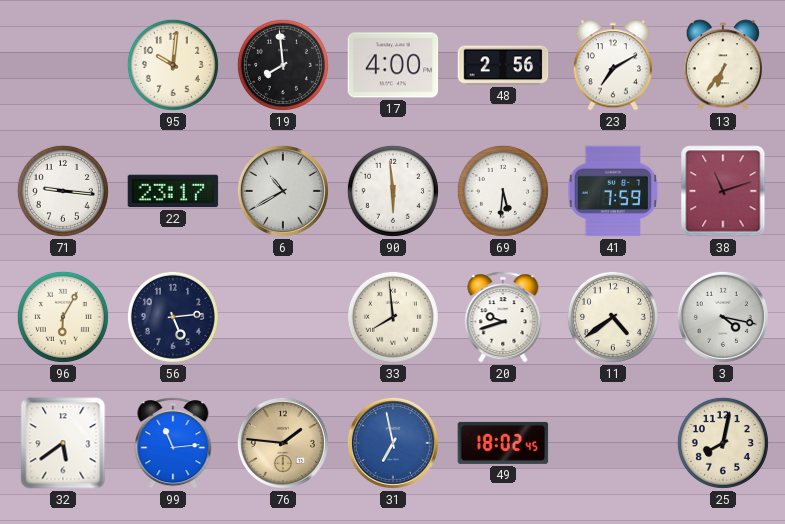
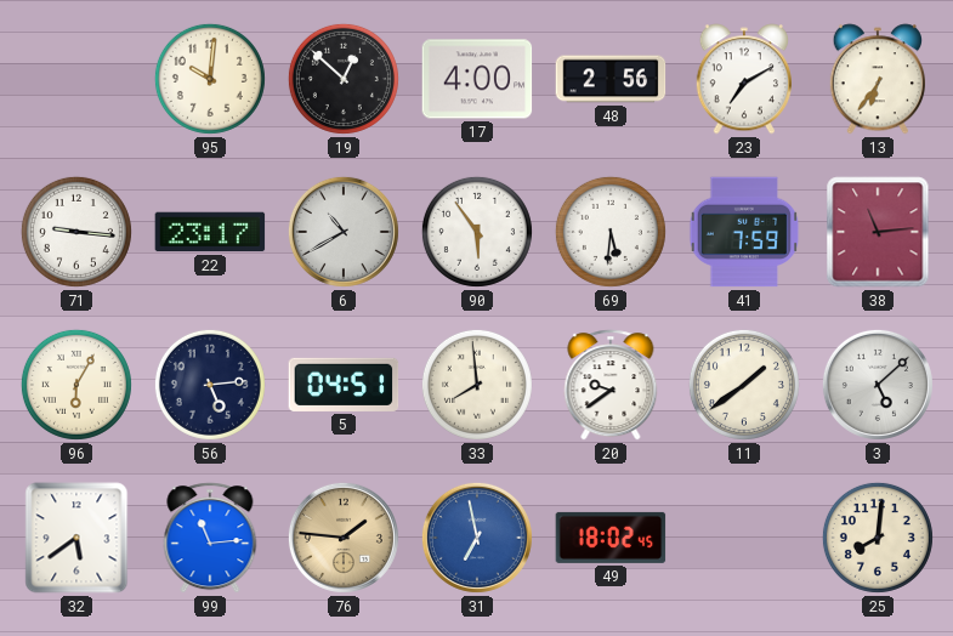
19: 7:59 -> 12:52 (344, 79)
90: 5:59 -> 5:54 (477, 232)
38: 11:12 -> 11:14 (878, 232)
5: none -> 04:51 (344, 385)
20: 9:42 -> 9:39 (611, 385)
11: 4:39 -> 1:39 (744, 385)
3: 4:17 -> 5:08 (878, 385)
25: 8:02 -> 8:01 (878, 538)
